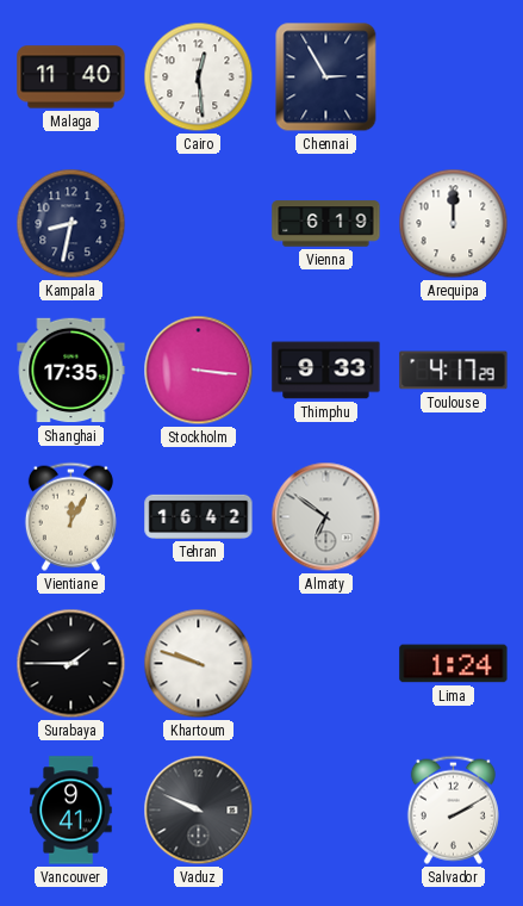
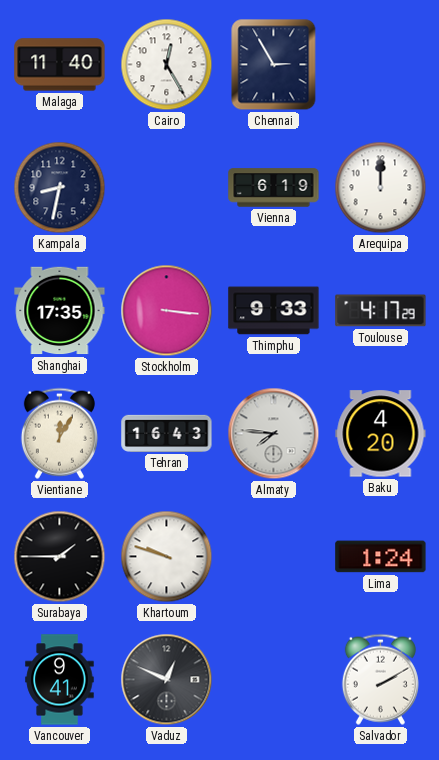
Cairo: 12:29 -> 12:25 (167, 65)
Tehran: 16:42 -> 16:43 (167, 433)
Almaty: 6:51 -> 7:46 (274, 434)
Baku: none -> 4:20 (381, 434)
Vaduz: 9:49 -> 12:49 (167, 680)
